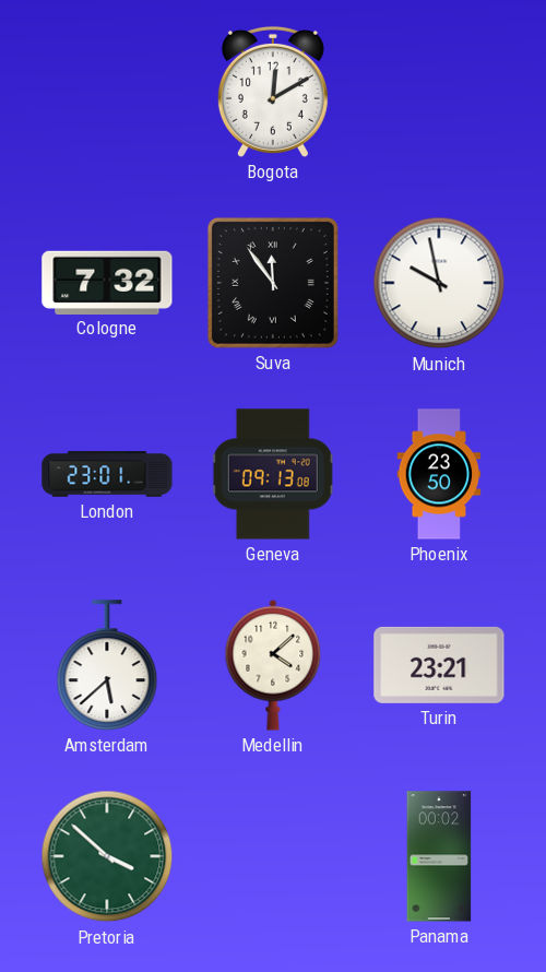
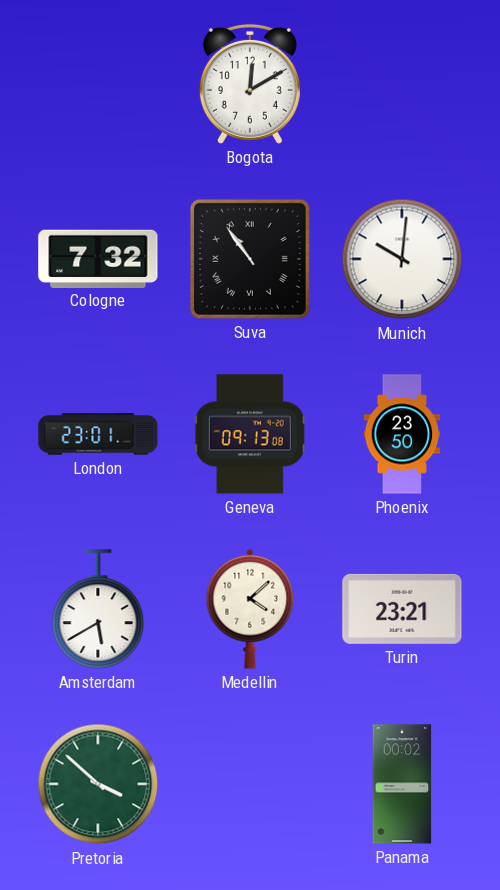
Suva: 11:54 -> 10:54 (250, 259)
Munich: 9:58 -> 10:01 (402, 259)
Amsterdam: 5:38 -> 5:40 (98, 609)
